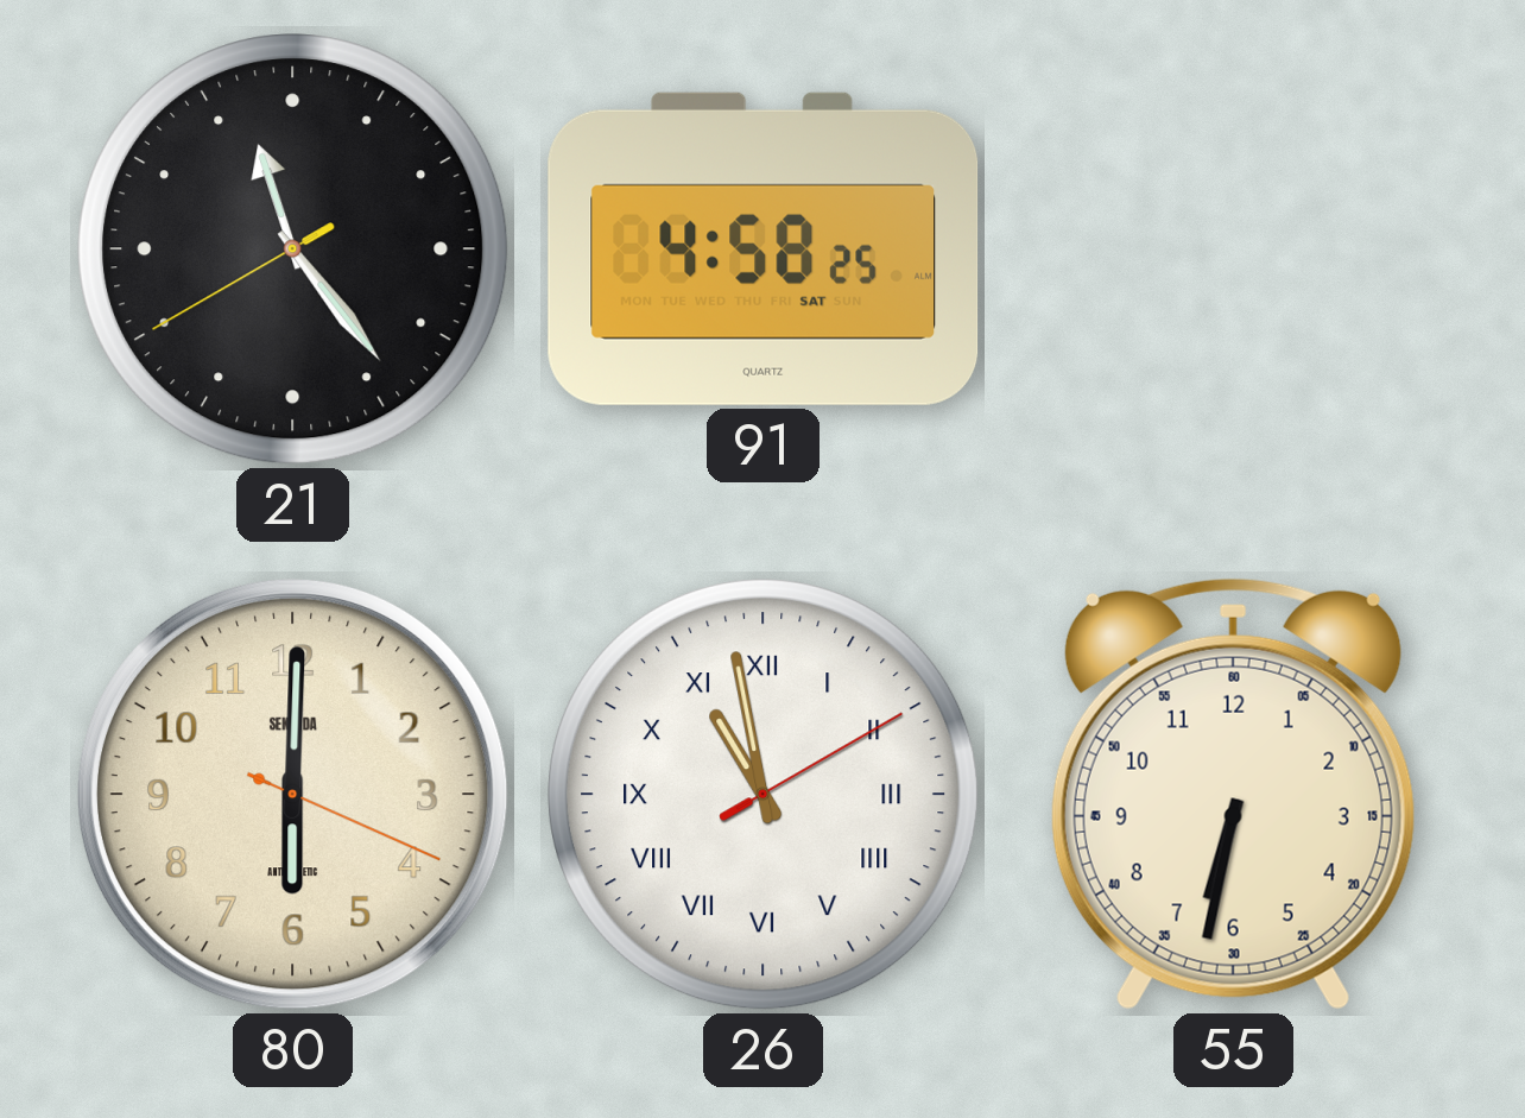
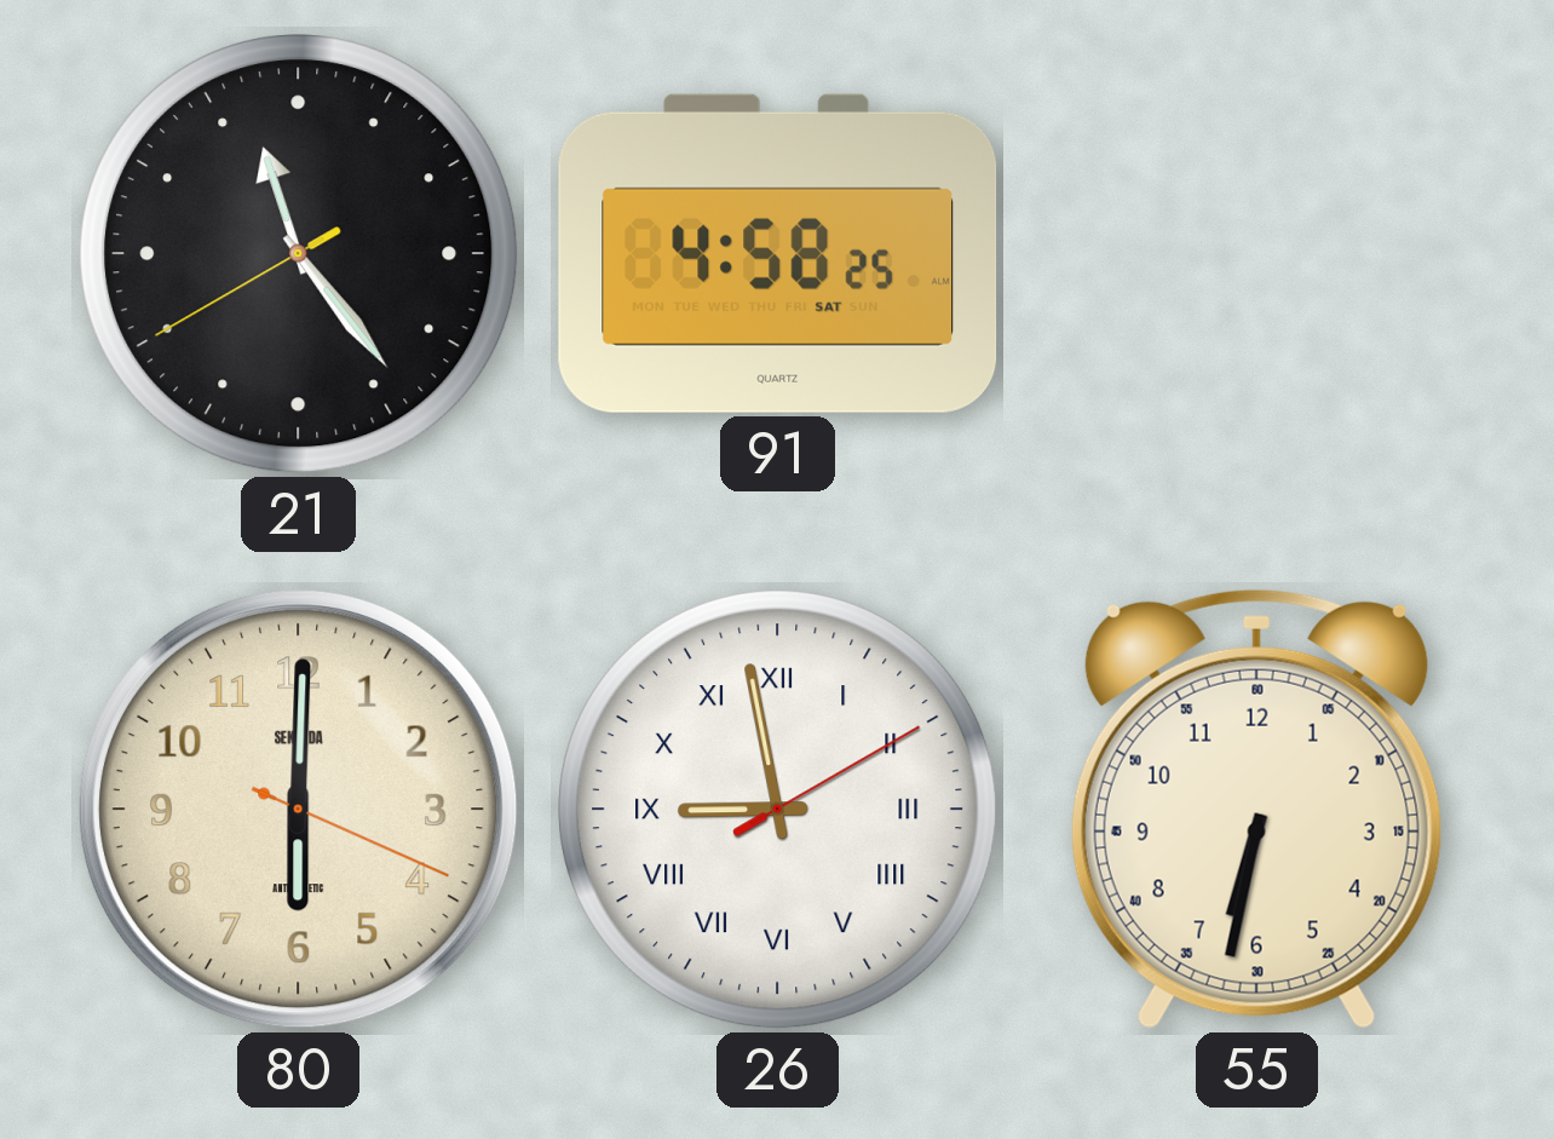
26: 10:58 -> 8:58 (778, 810)
